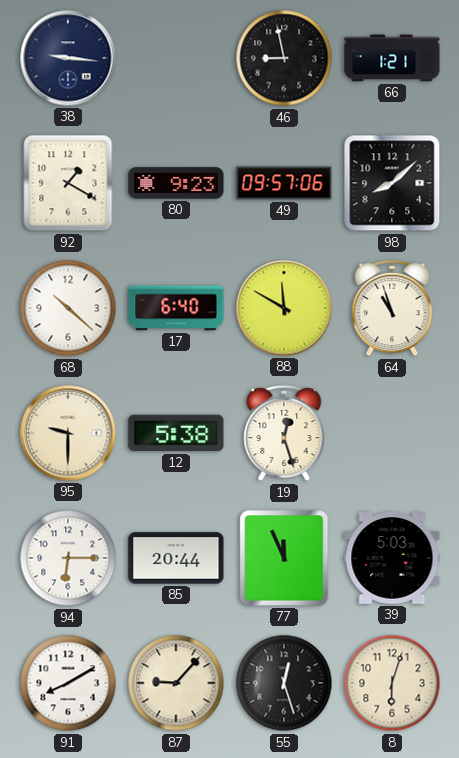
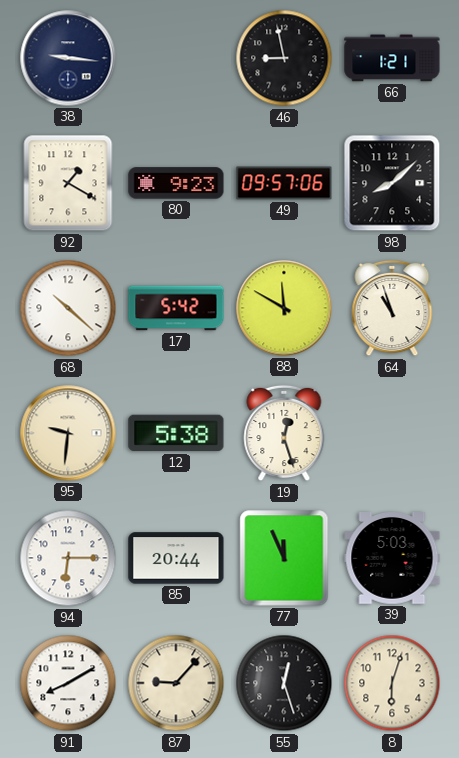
17: 6:40 -> 5:42 (176, 308)
95: 9:30 -> 9:31 (68, 433)
